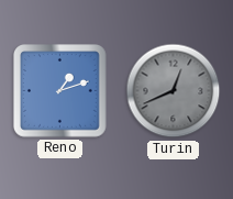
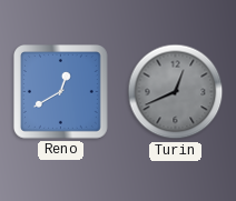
Reno: 1:12 -> 12:40 (61, 92)
